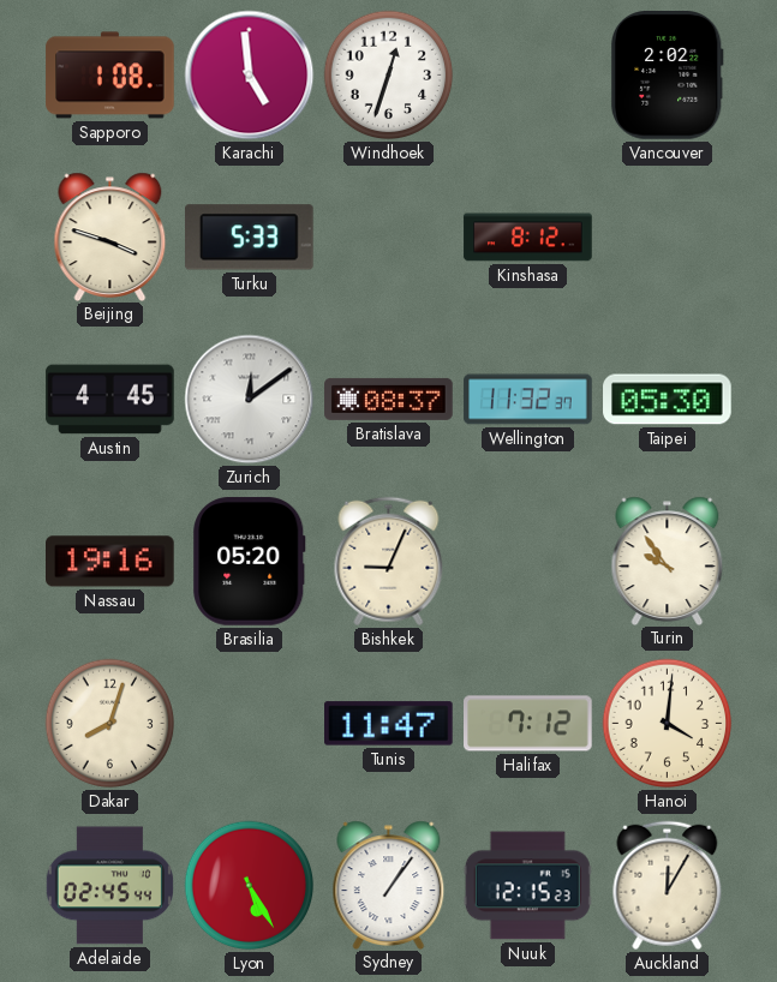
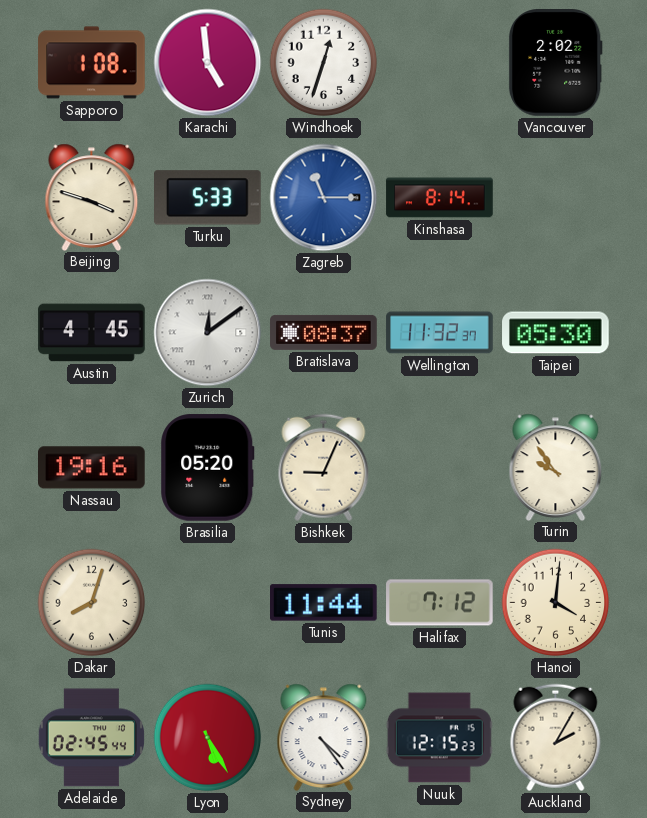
Zagreb: none -> 11:15 (324, 198)
Kinshasa: 8:12 -> 8:14 (440, 198)
Tunis: 11:47 -> 11:44 (324, 603)
Sydney: 1:06 -> 4:24 (324, 737)
Auckland: 12:05 -> 2:05 (556, 738)
